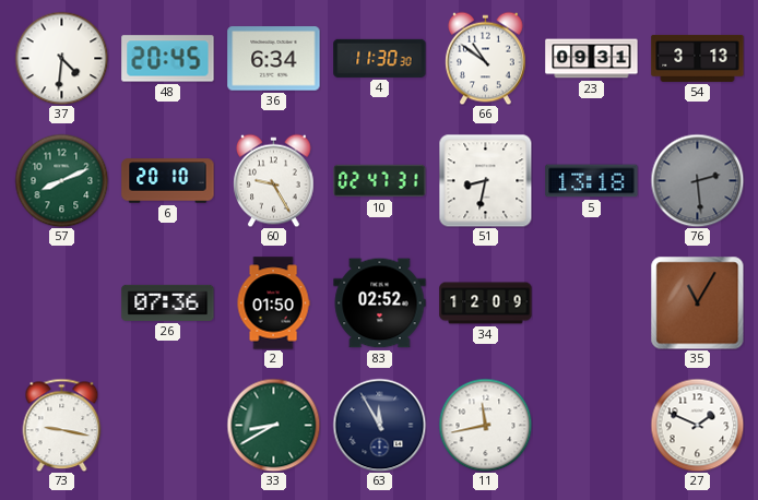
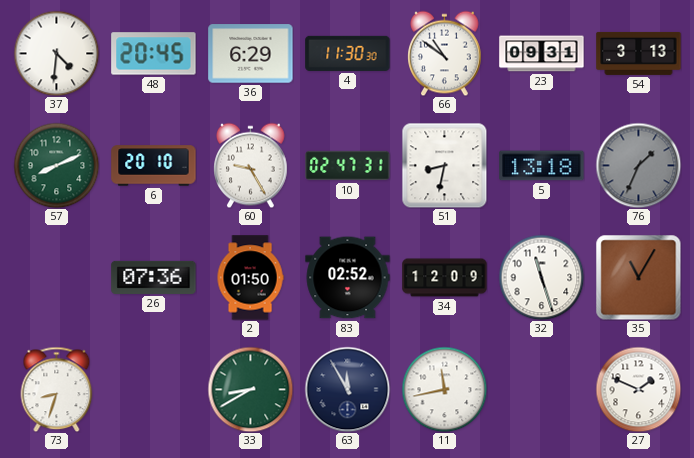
36: 6:34 -> 6:29 (251, 54)
76: 2:29 -> 1:34 (638, 165)
32: none -> 11:27 (541, 277)
73: 9:17 -> 8:33 (57, 389)
